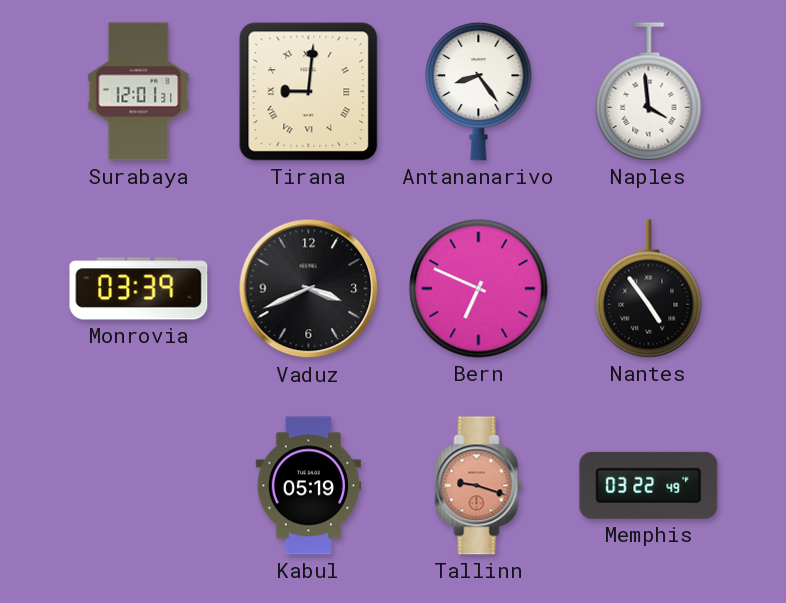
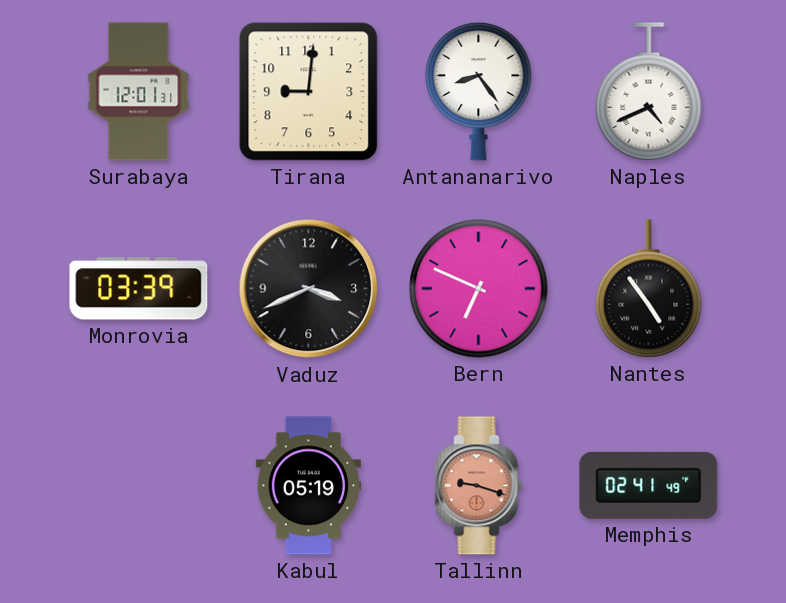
Tirana numerals: Roman -> Arabic (309, 92)
Naples: 3:59 -> 4:41 (649, 92)
Memphis: 03:22 -> 02:41 (649, 485)
